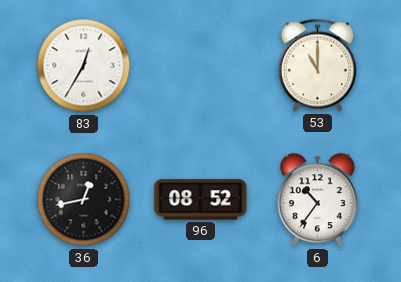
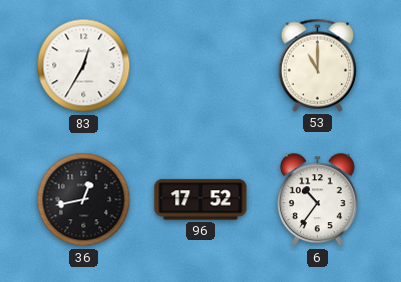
96: 08:52 -> 17:52 (201, 200)
